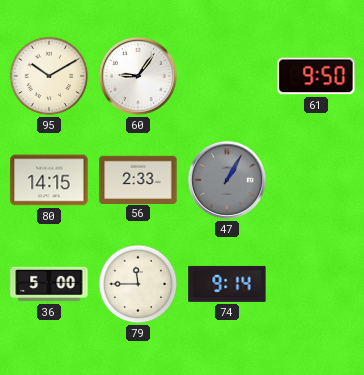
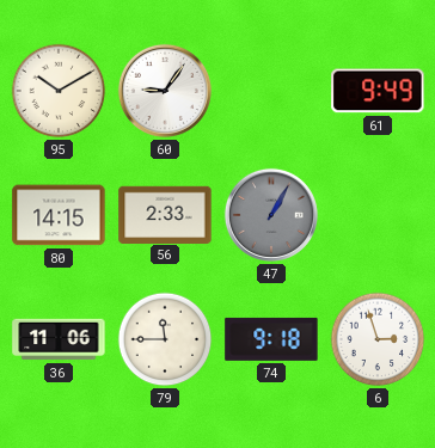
61: 9:50 -> 9:49 (378, 91)
36: 5:00 -> 11:06 (59, 339)
74: 9:14 -> 9:18 (271, 339)
6: none -> 2:57 (378, 339)
